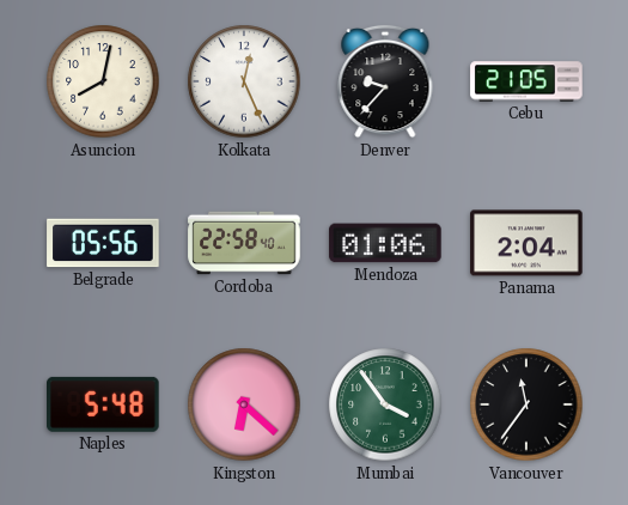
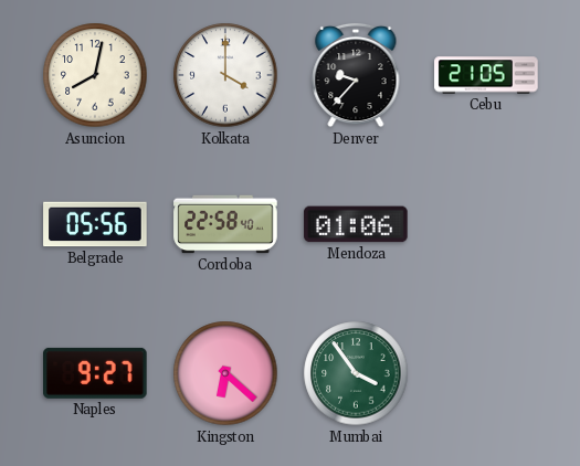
Kolkata: 12:26 -> 4:00 (225, 75)
Panama: 2:04 -> none (526, 243)
Naples: 5:48 -> 9:27 (96, 373)
Vancouver: 11:36 -> none (526, 404)
